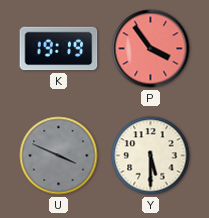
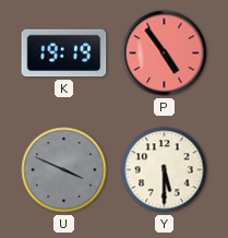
P: 3:54 -> 4:54 (165, 53)
